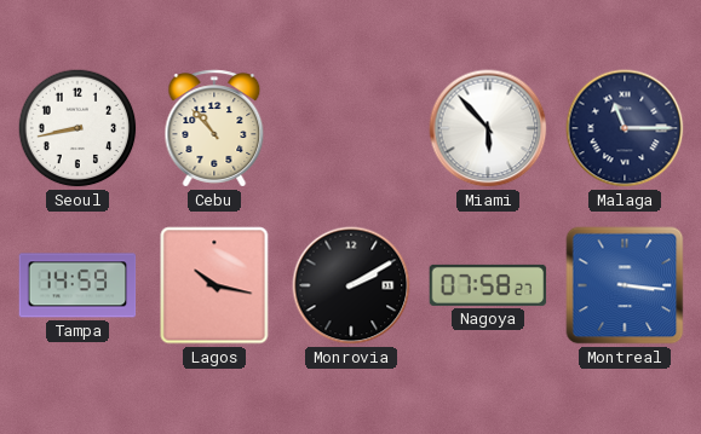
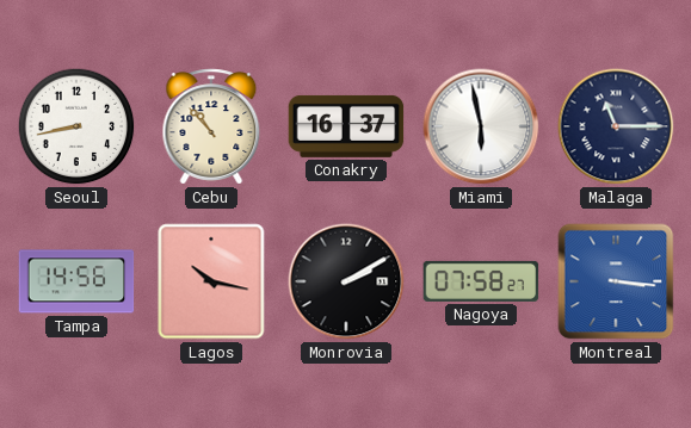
Conakry: none -> 16:37 (346, 126)
Miami: 5:53 -> 5:58 (481, 126)
Tampa: 14:59 -> 14:56 (76, 281)
